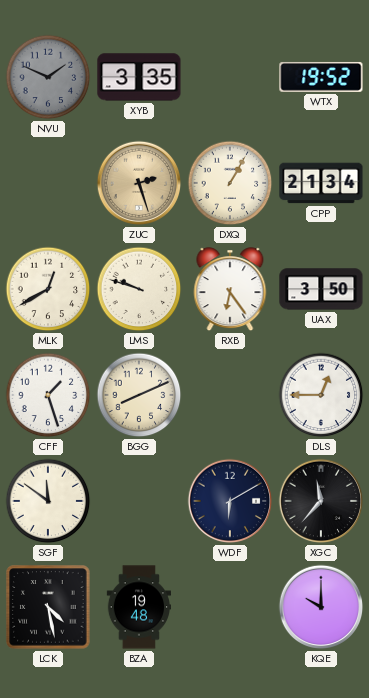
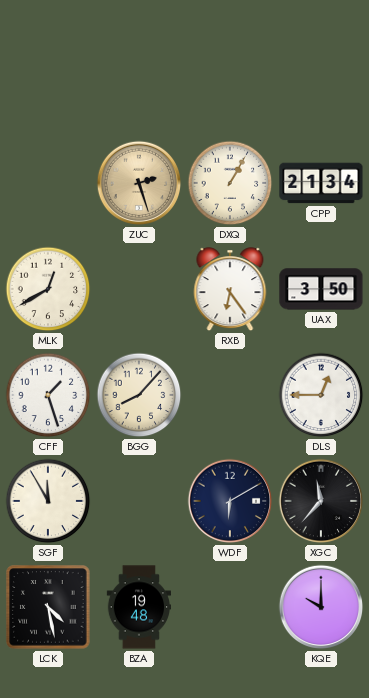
NVU: 1:49 -> none (48, 77)
XYB: 3:35 -> none (139, 77)
WTX: 19:52 -> none (321, 77)
LMS: 9:48 -> none (139, 289)
BGG: 8:11 -> 8:07 (139, 395)
SGF: 11:51 -> 11:55 (48, 501)
